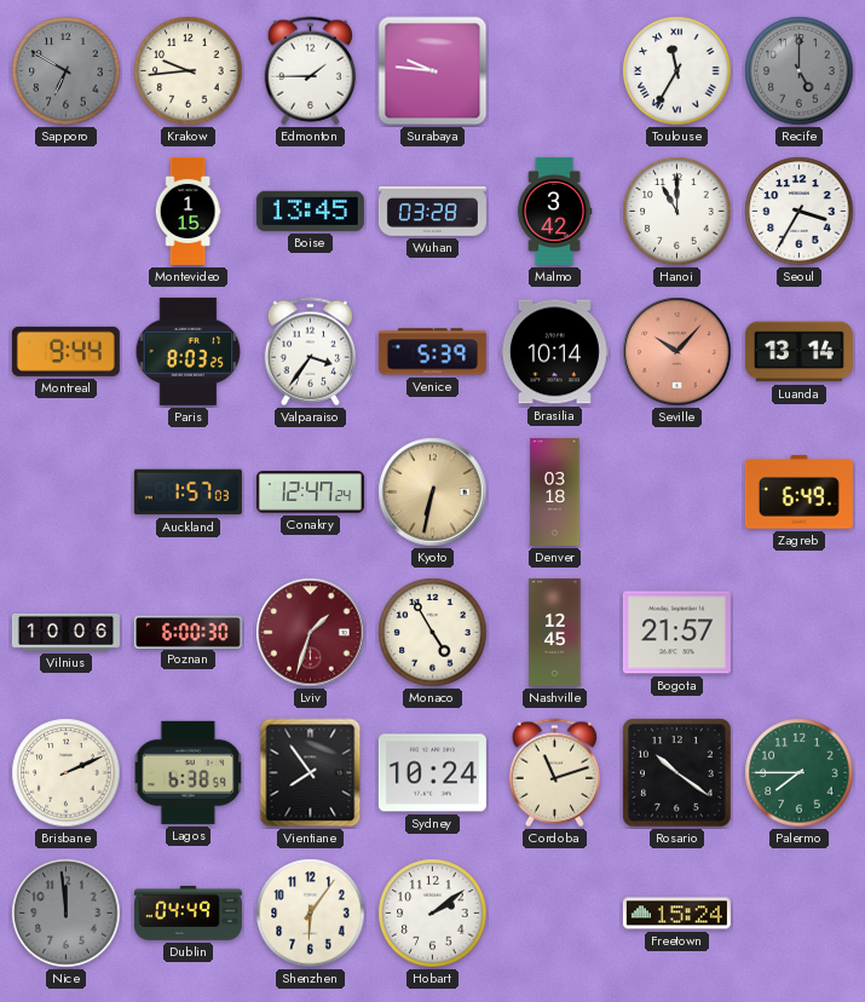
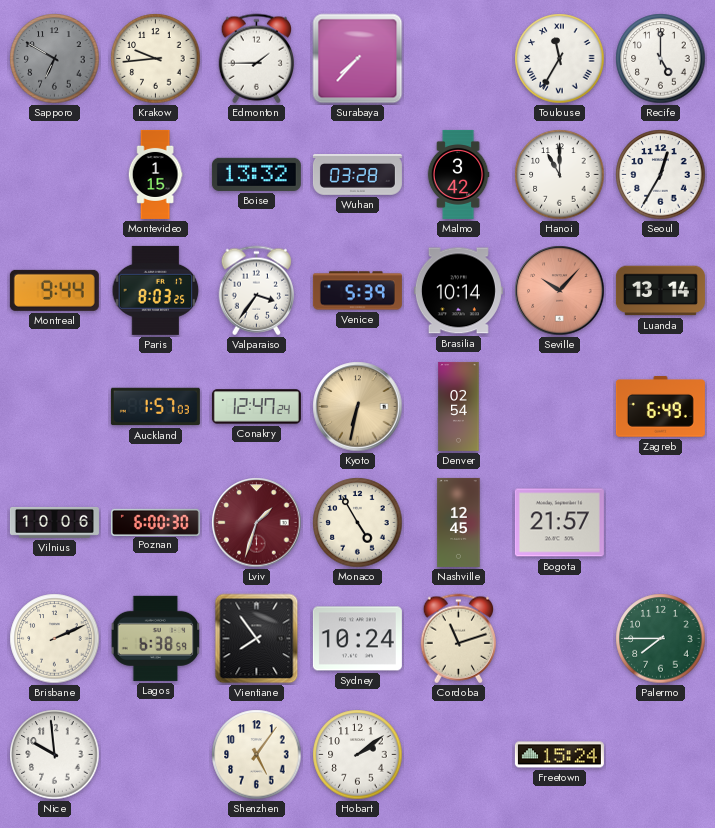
Surabaya: 9:46 -> 7:37 (358, 59)
Recife dial: grey -> white (661, 59)
Boise: 13:45 -> 13:32 (256, 174)
Seoul: 3:35 -> 12:35 (661, 175)
Denver: 03:18 -> 02:54 (459, 406)
Rosario: 10:21 -> none (677, 773)
Nice: 11:59 -> 9:59 (55, 755)
Nice dial: grey -> white (55, 755)
Dublin: 04:49 -> none (188, 912)
Shenzhen: 6:06 -> 5:06 (257, 755)
